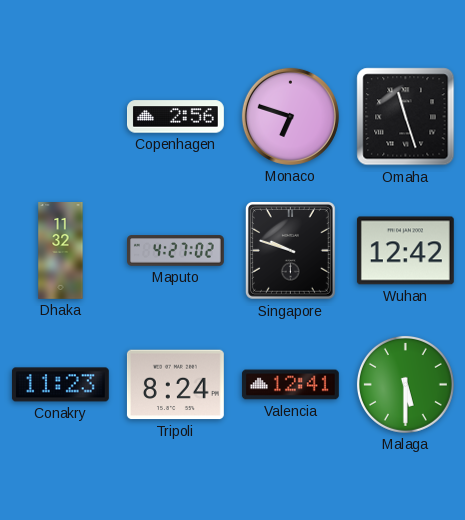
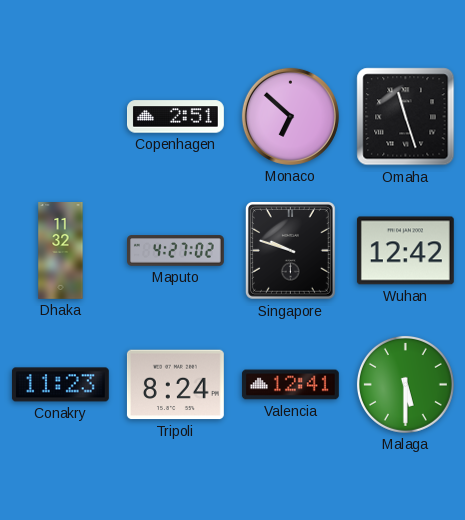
Copenhagen: 2:56 -> 2:51 (176, 117)
Monaco: 6:48 -> 6:52 (290, 116)
